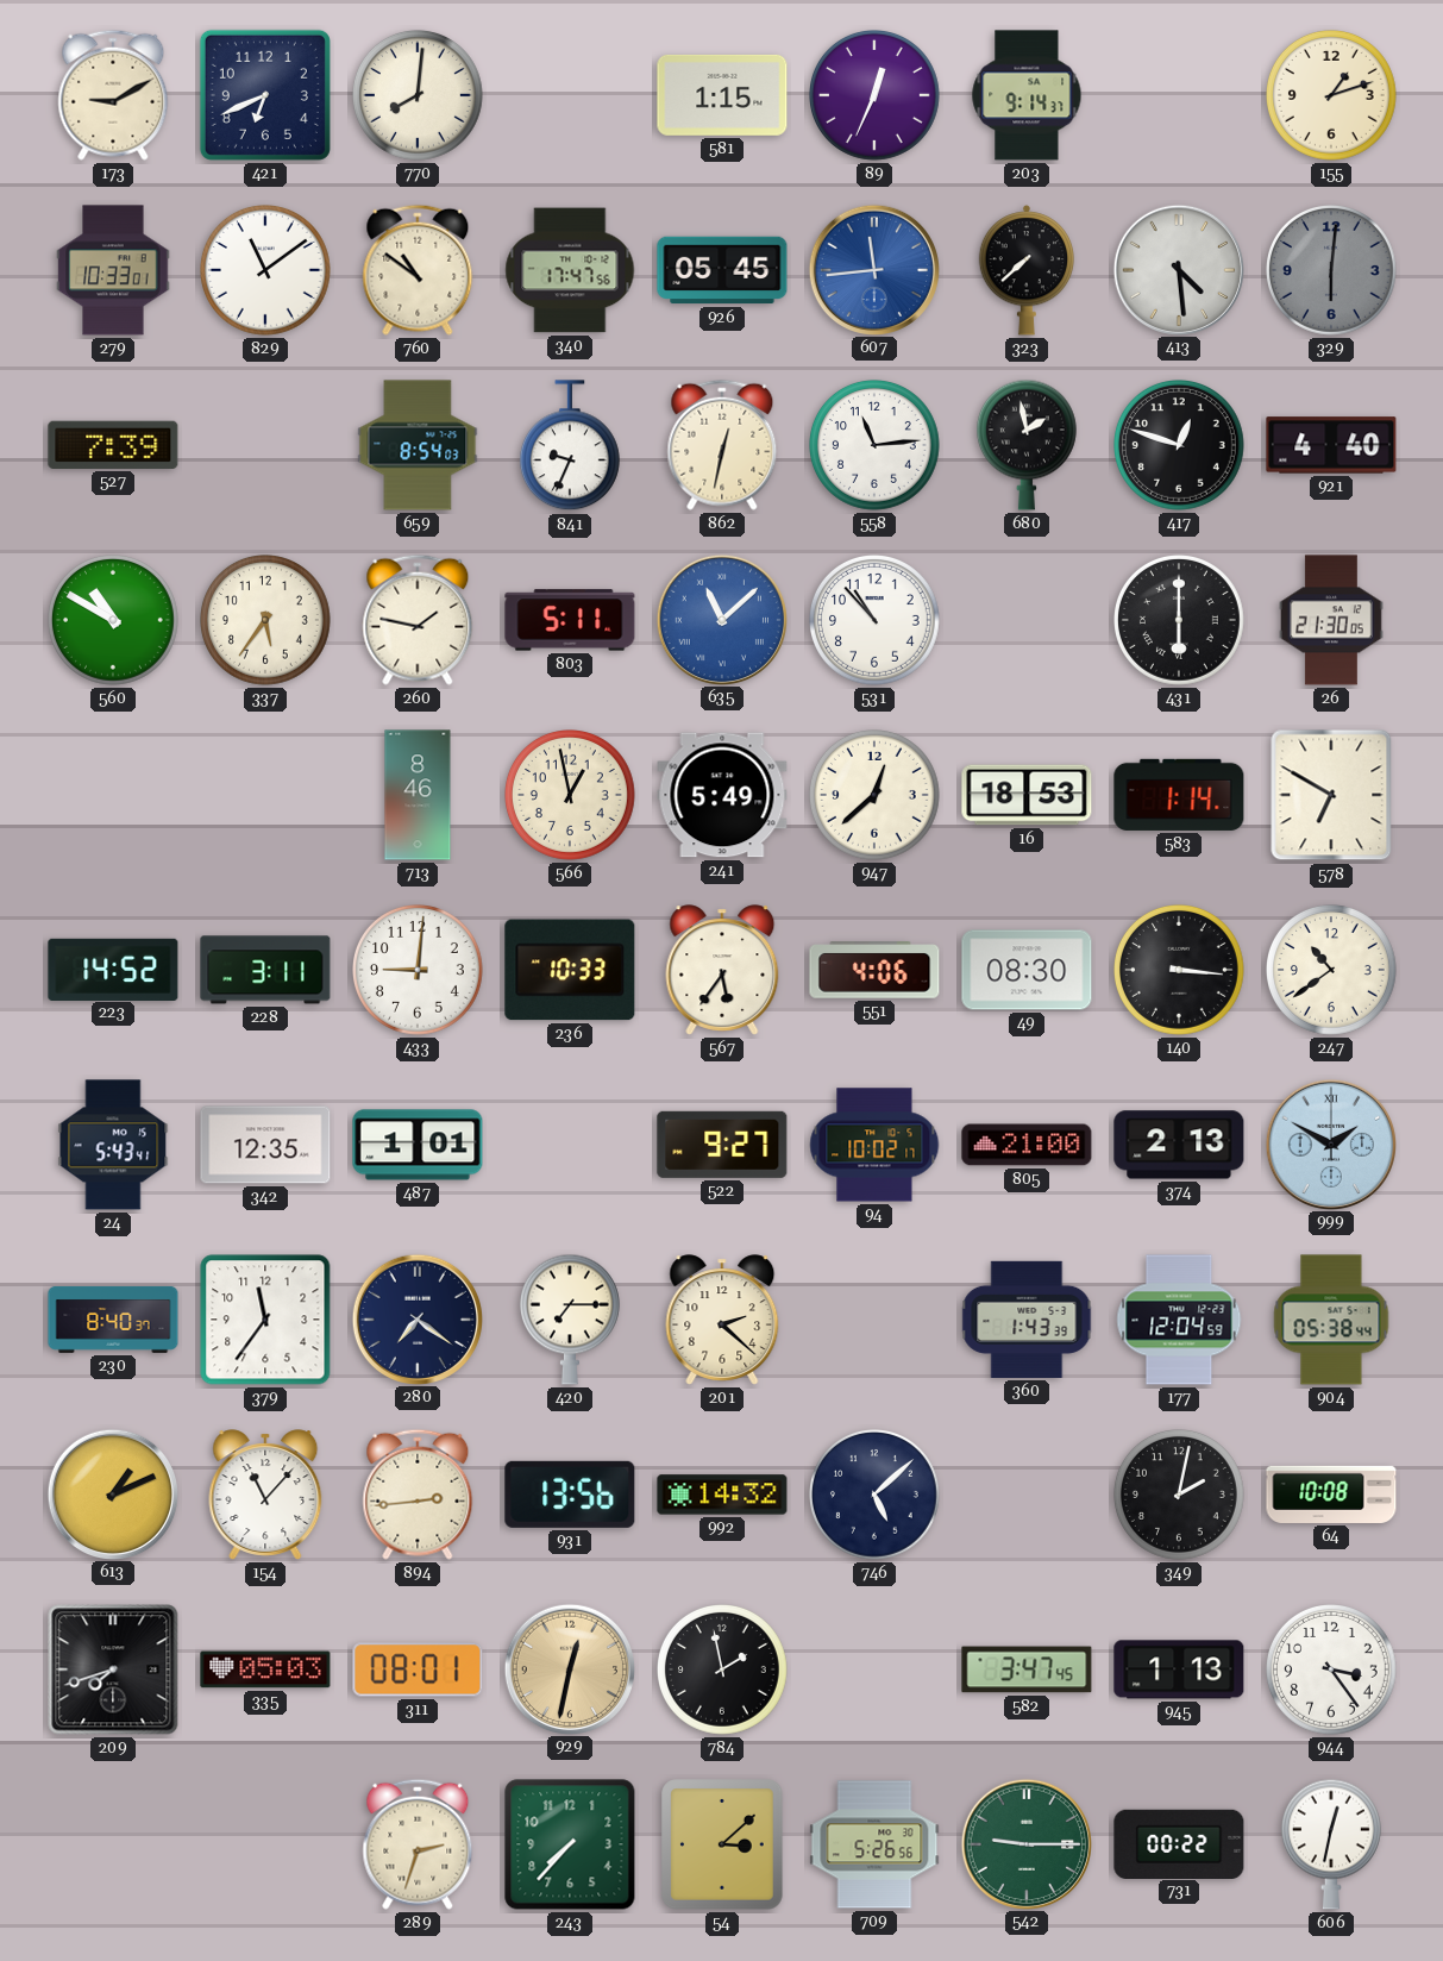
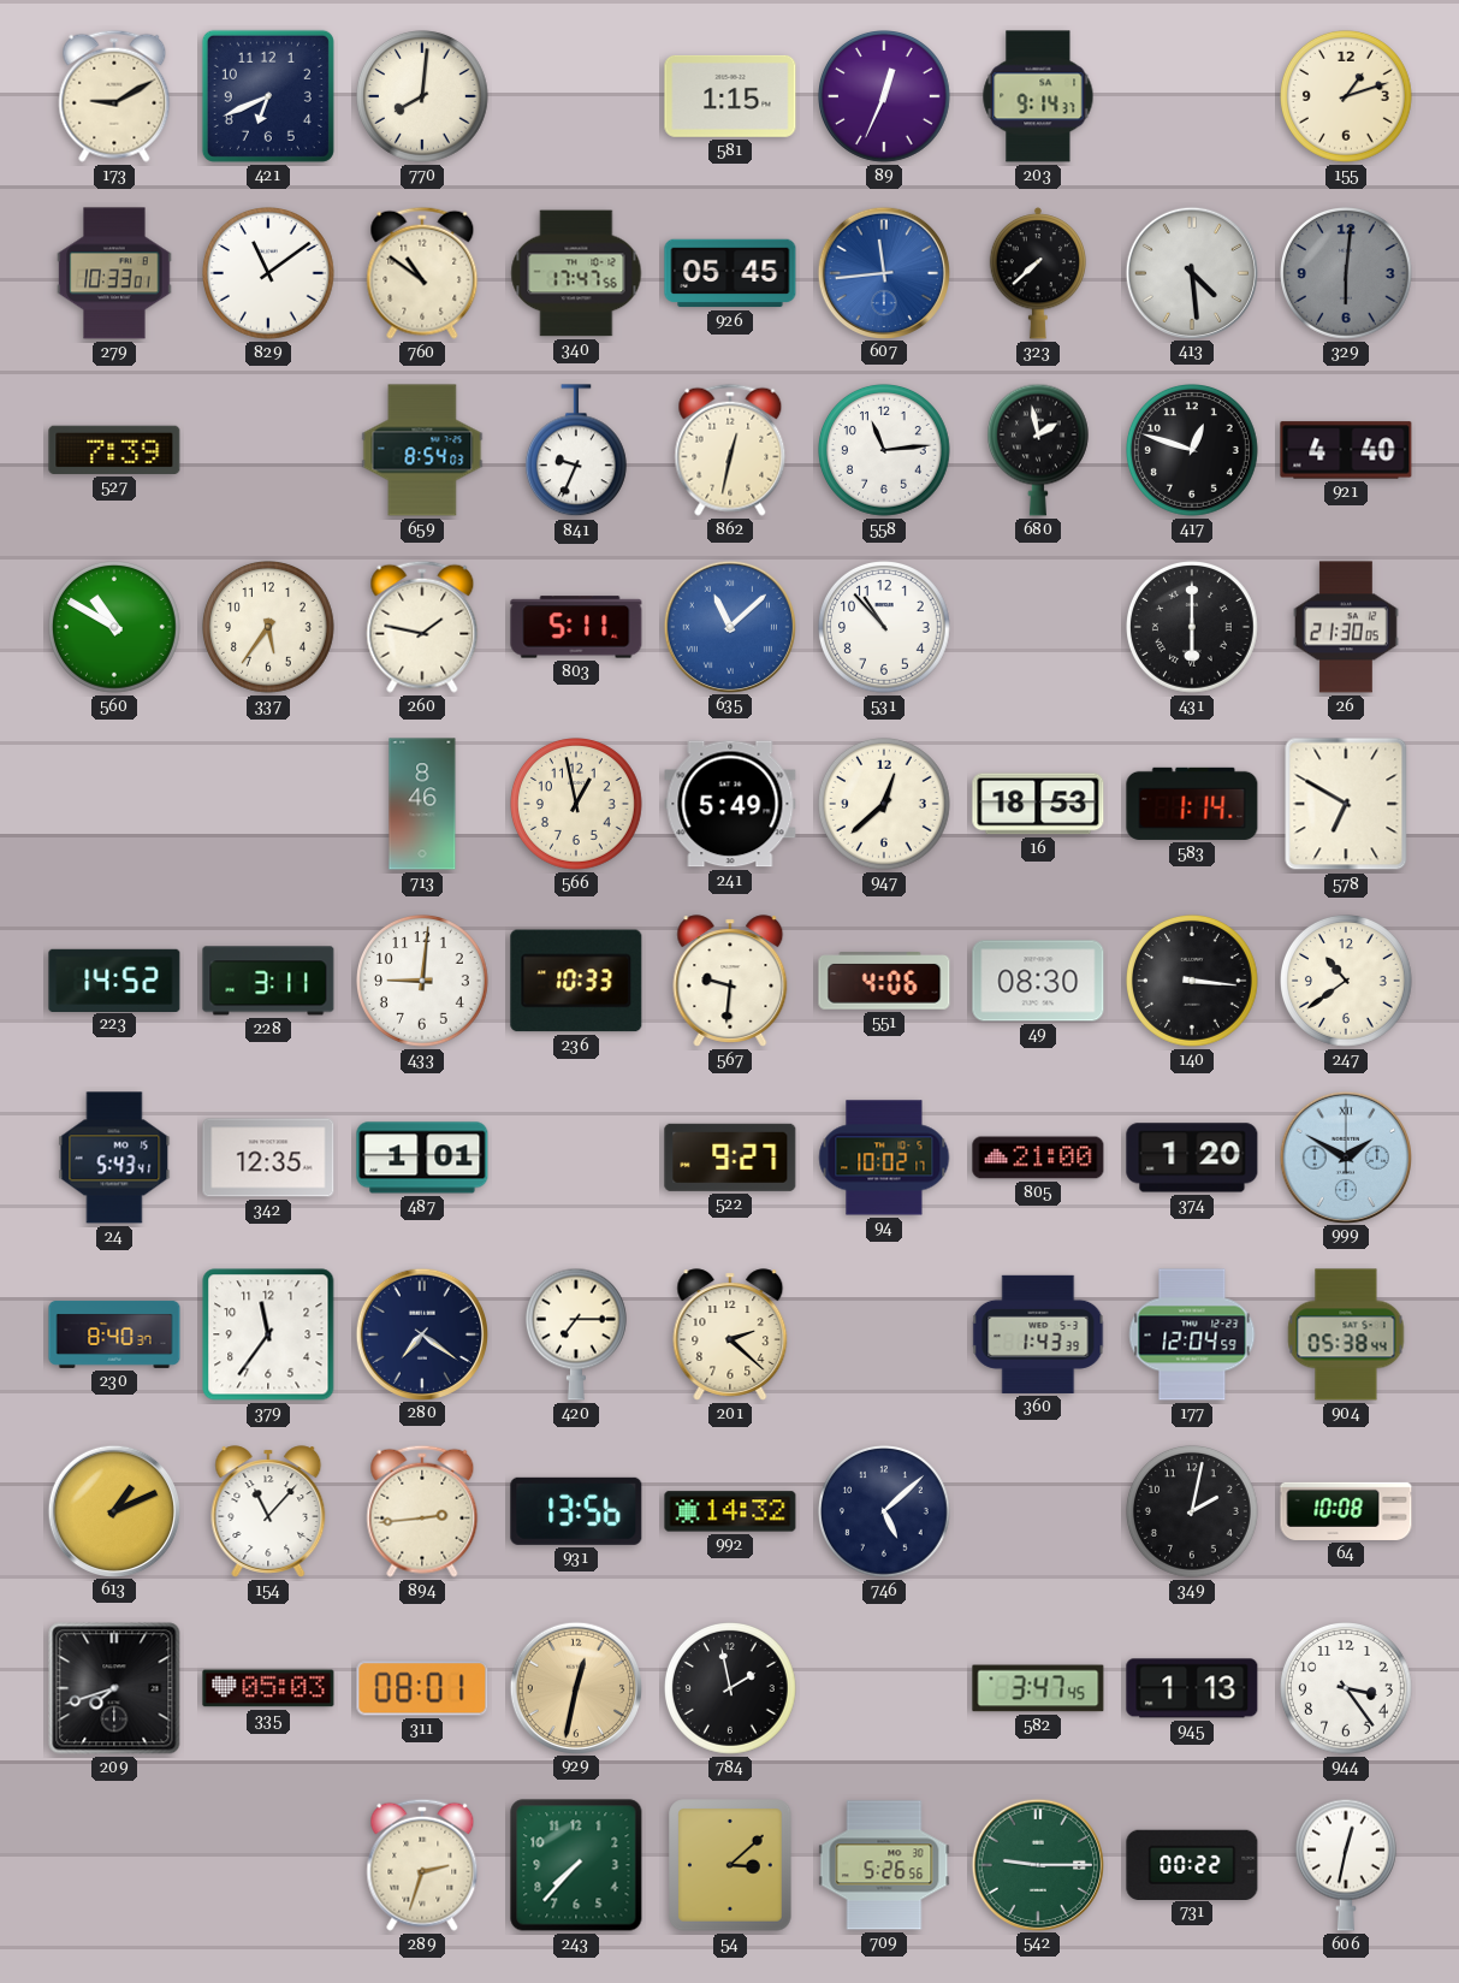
567: 5:36 -> 9:31 (730, 981)
374: 2:13 -> 1:20 (1192, 1158)
